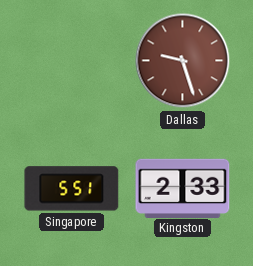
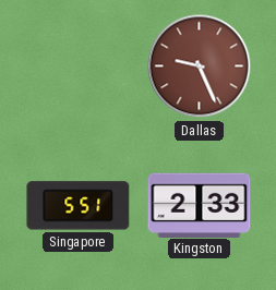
Dallas: 9:27 -> 9:26 (200, 67)
